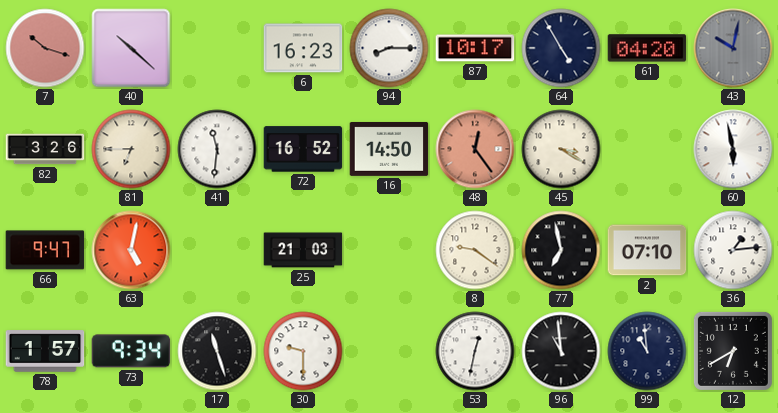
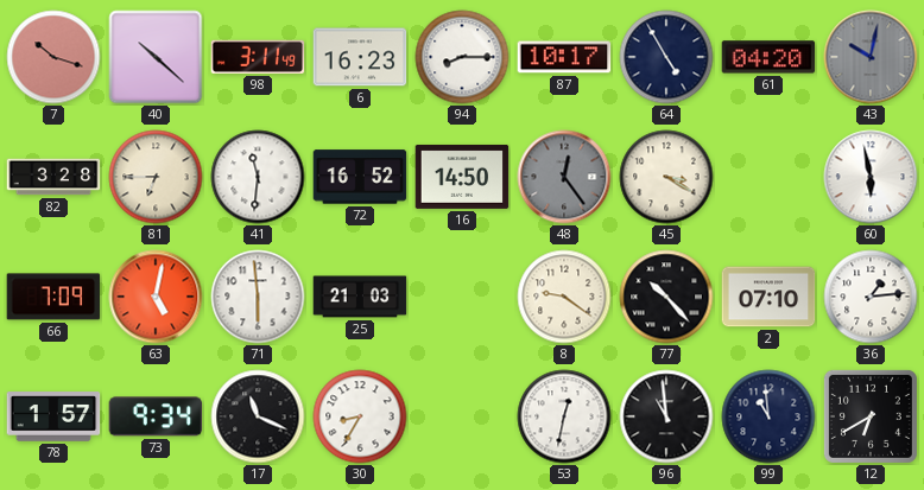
98: none -> 3:11 (258, 57)
82: 3:26 -> 3:28 (53, 177)
48 dial: salmon -> grey (564, 177)
66: 9:47 -> 7:09 (53, 297)
71: none -> 5:59 (258, 297)
77: 6:58 -> 10:23 (666, 297)
17: 11:27 -> 11:19 (258, 416)
30: 9:30 -> 8:35 (360, 416)
